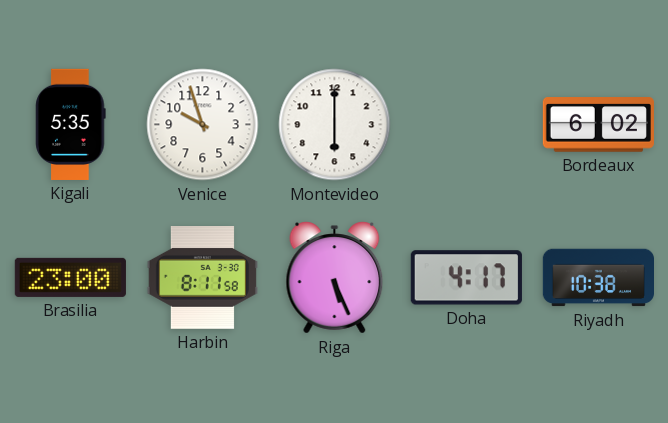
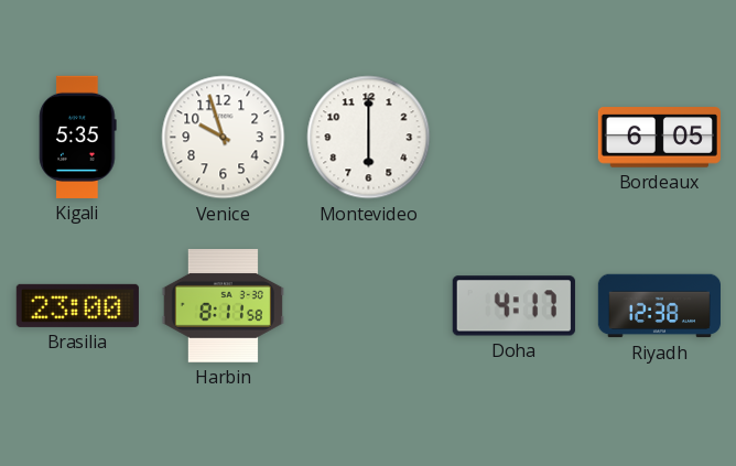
Bordeaux: 6:02 -> 6:05 (659, 138)
Riga: 5:26 -> none (335, 278)
Riyadh: 10:38 -> 12:38 (659, 306)
